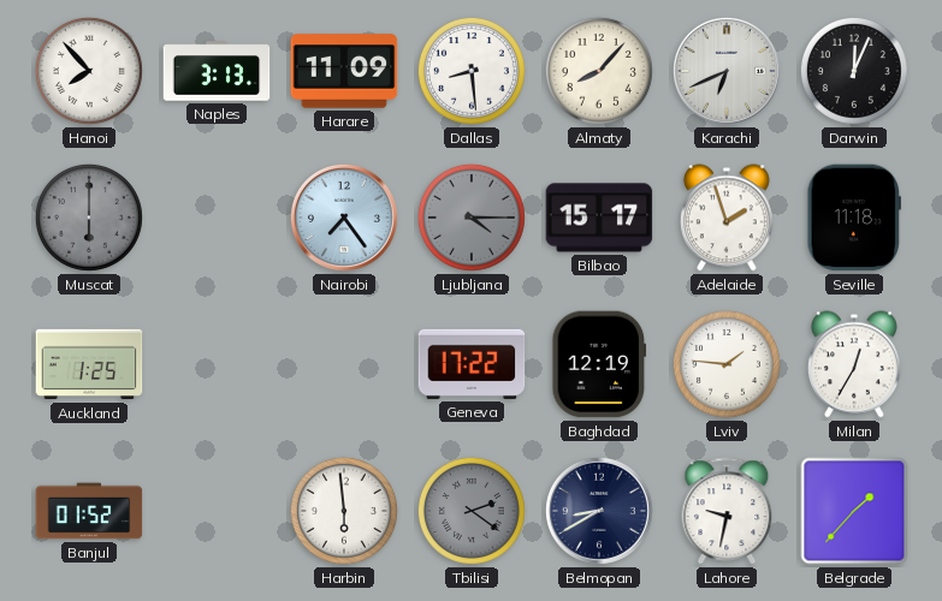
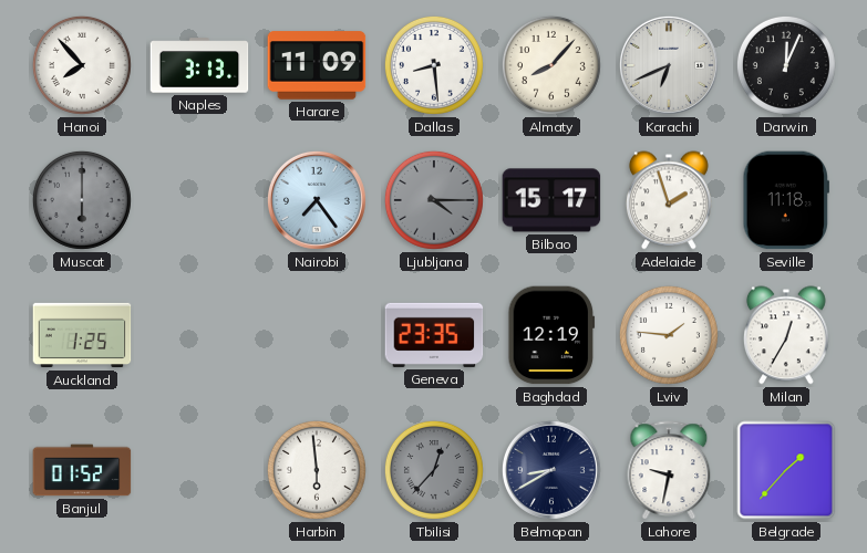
Geneva: 17:22 -> 23:35 (434, 335)
Tbilisi: 2:21 -> 12:37 (434, 470)
